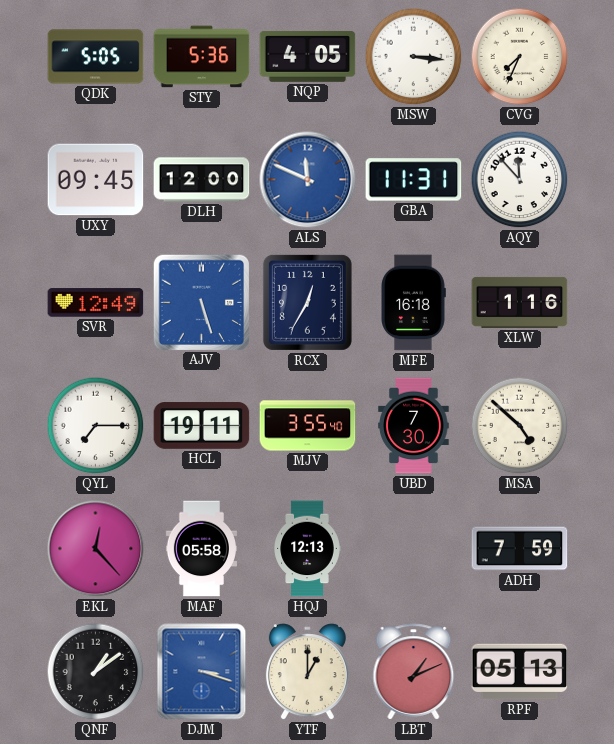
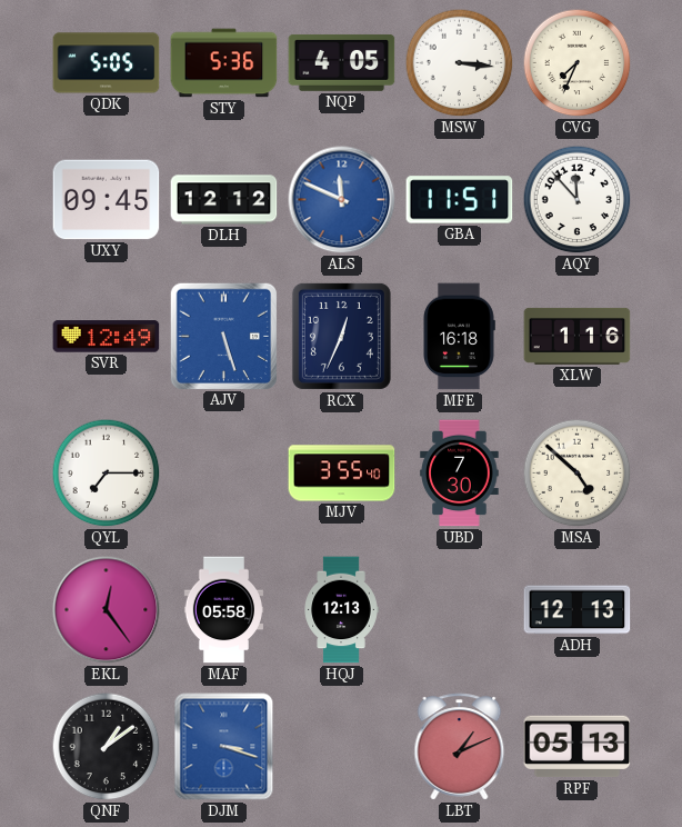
DLH: 12:00 -> 12:12 (224, 200)
GBA: 11:31 -> 11:51 (460, 200)
RCX: 12:35 -> 12:34 (341, 336)
HCL: 19:11 -> none (202, 426)
EKL: 12:23 -> 12:24 (107, 610)
ADH: 7:59 -> 12:13 (578, 610)
YTF: 1:00 -> none (307, 672)
